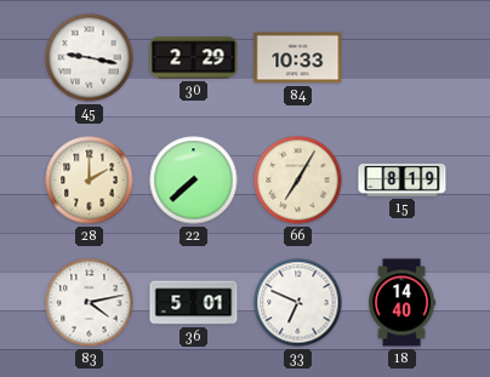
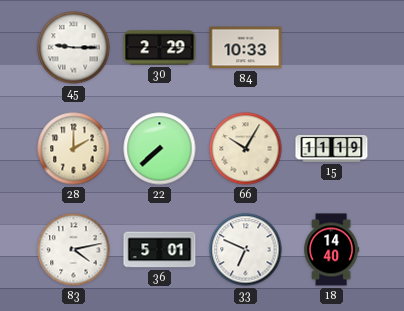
45: 9:17 -> 9:15 (74, 48)
66: 7:05 -> 10:05 (246, 149)
15: 8:19 -> 11:19 (332, 148)
